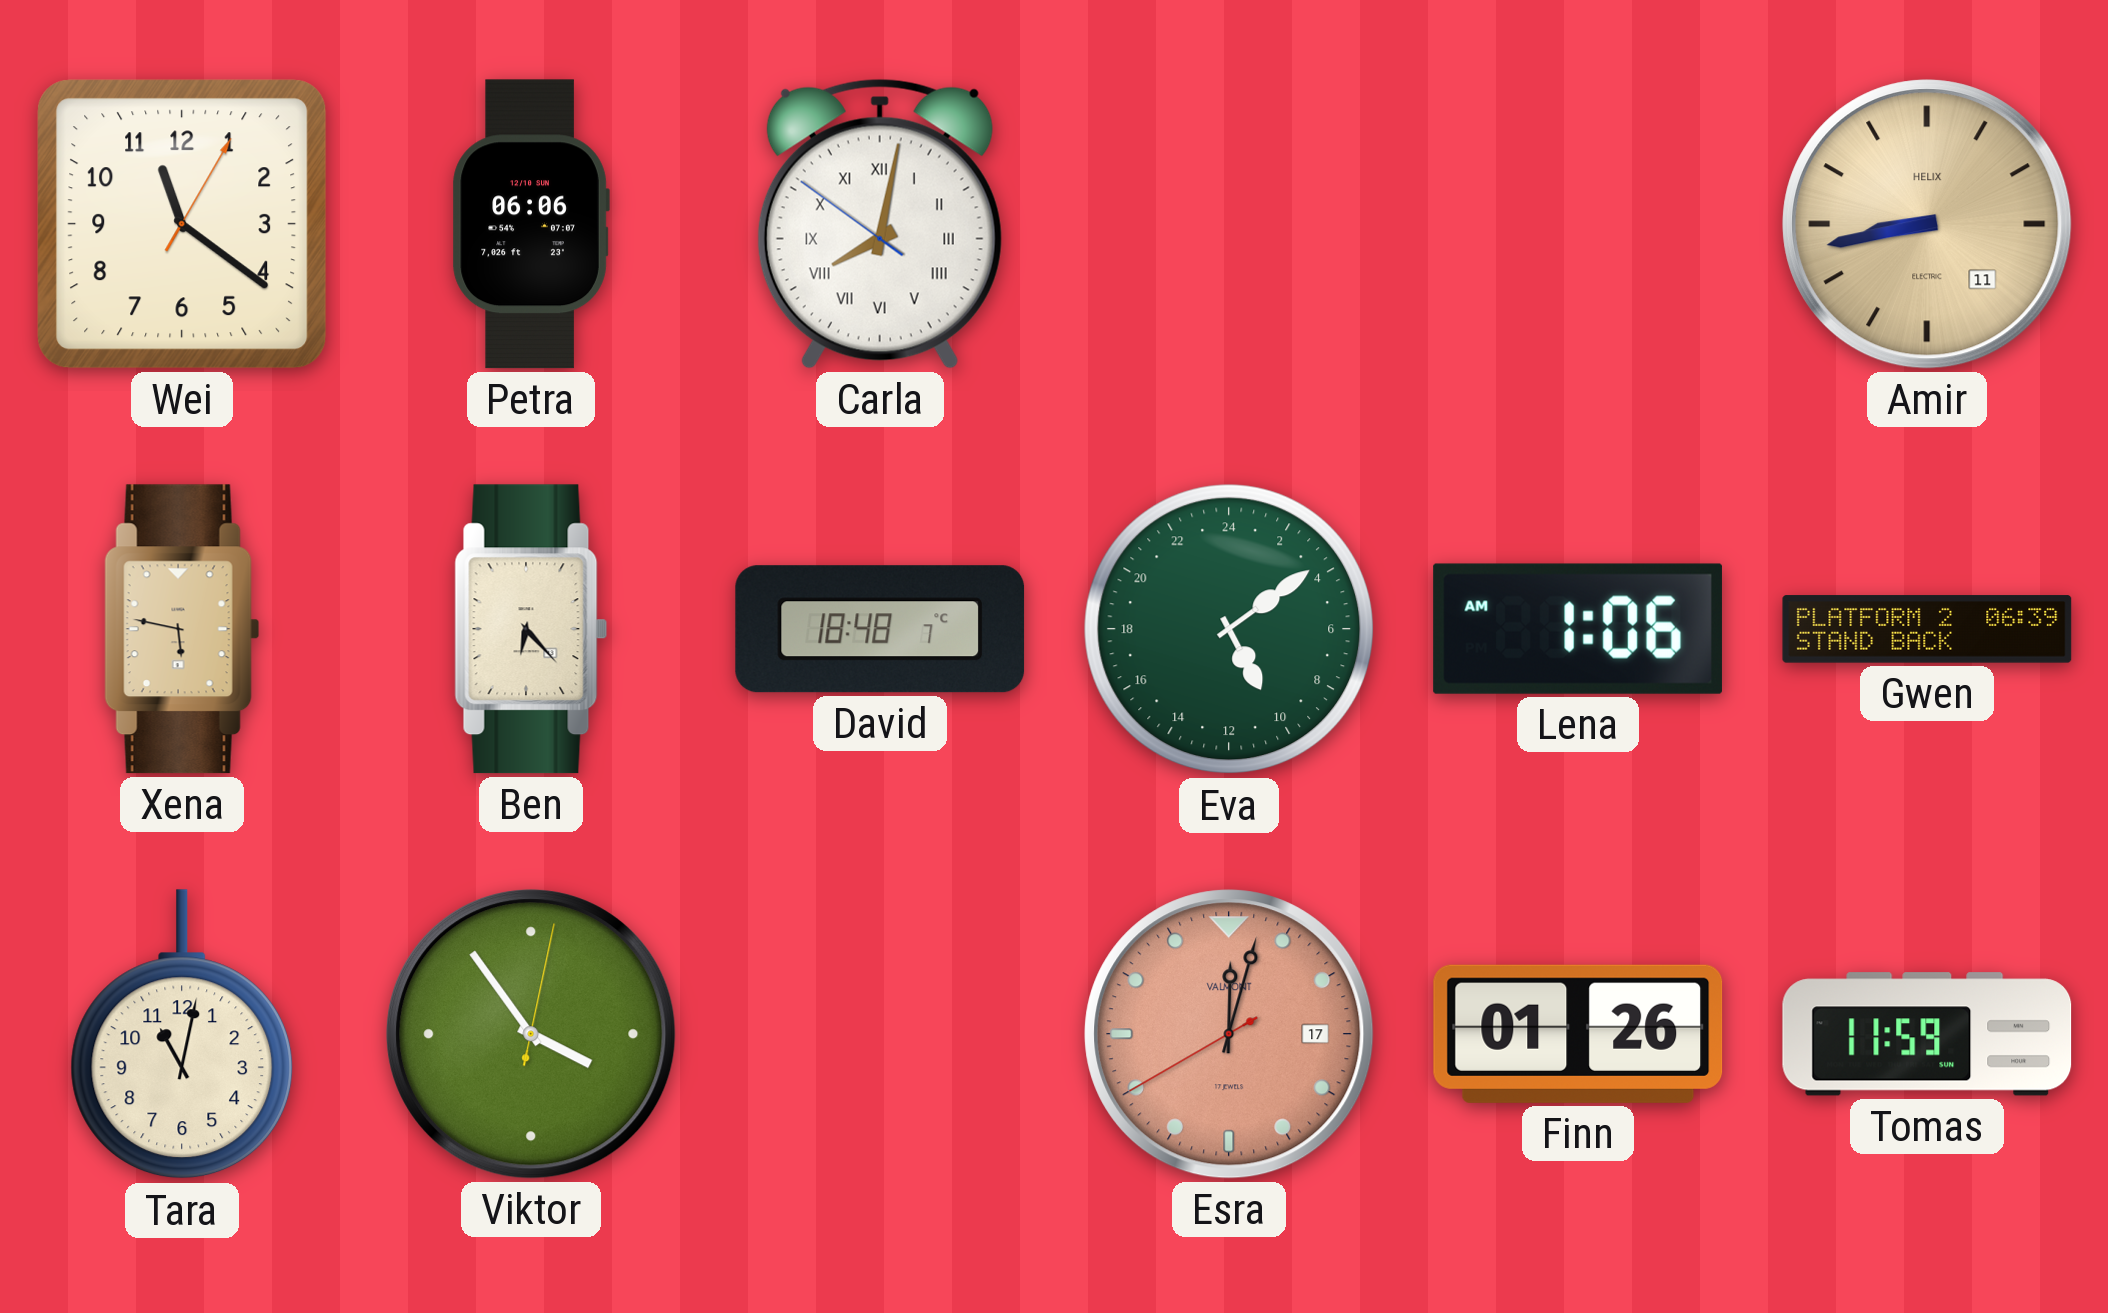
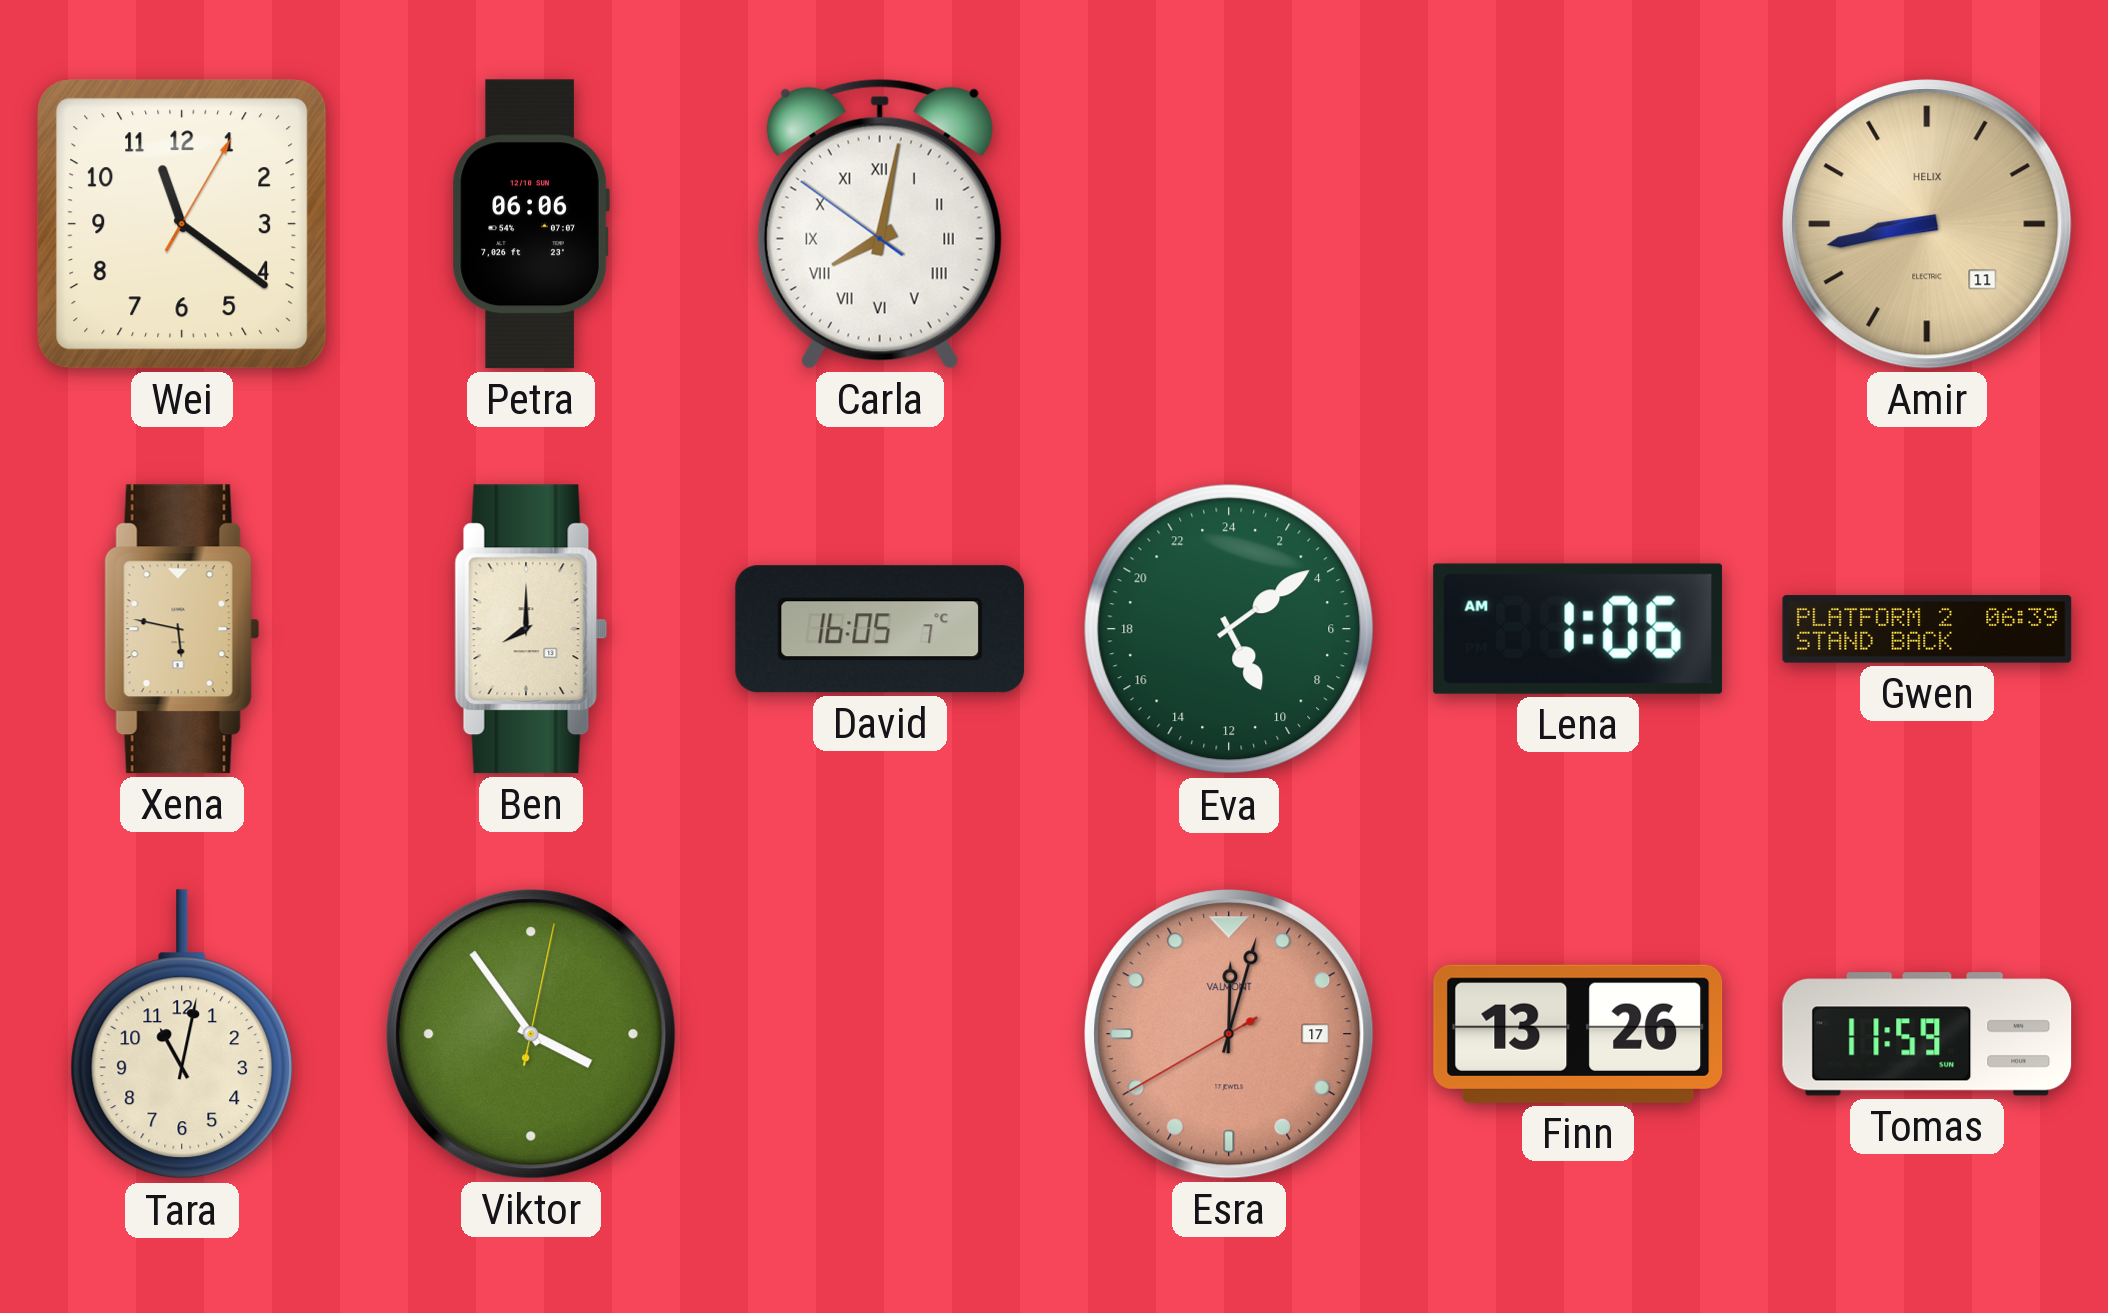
Ben: 6:23 -> 8:00 (531, 629)
David: 18:48 -> 16:05 (880, 629)
Finn: 01:26 -> 13:26 (1578, 1034)
